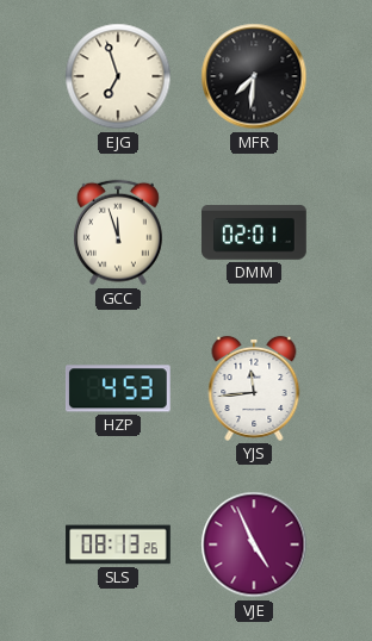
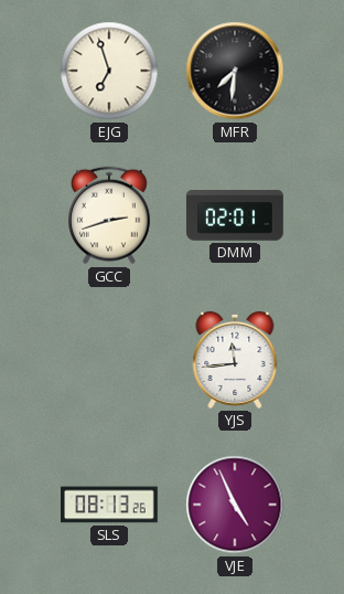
GCC: 11:57 -> 2:42 (109, 215)
HZP: 4:53 -> none (118, 388)
